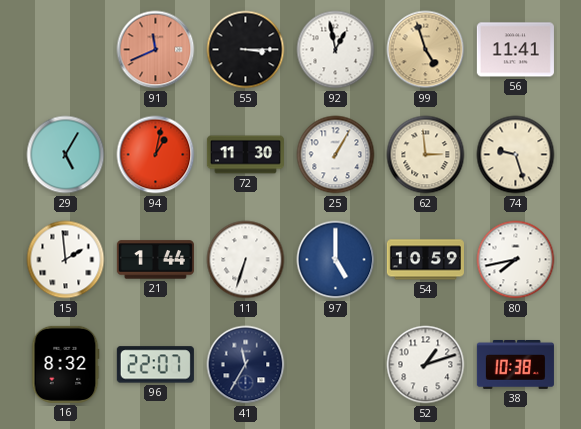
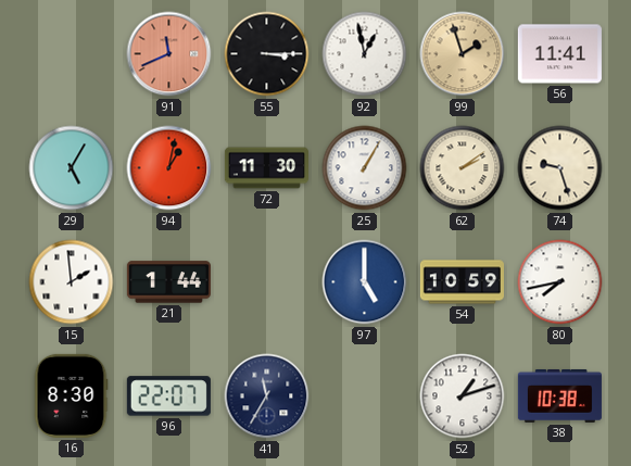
99: 4:57 -> 1:57 (463, 54)
62: 2:59 -> 2:09 (463, 168)
11: 6:33 -> none (246, 260)
16: 8:32 -> 8:30 (71, 395)
